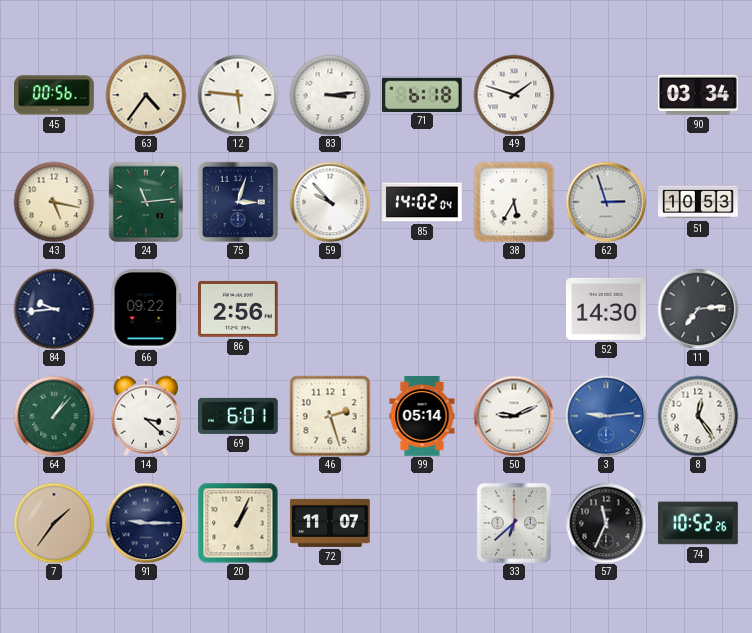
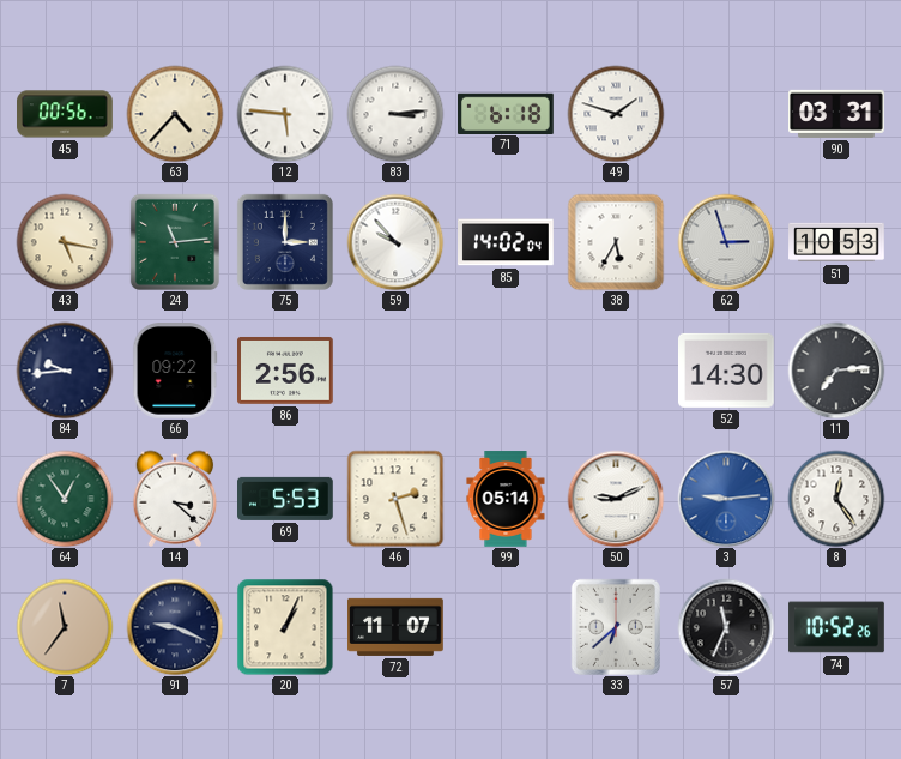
63: 4:36 -> 4:37 (175, 114)
90: 03:34 -> 03:31 (836, 114)
75: 3:03 -> 3:00 (285, 242)
64: 1:07 -> 12:54 (65, 499)
69: 6:01 -> 5:53 (286, 499)
7: 1:36 -> 11:36 (65, 627)
91: 9:15 -> 9:19 (175, 627)
